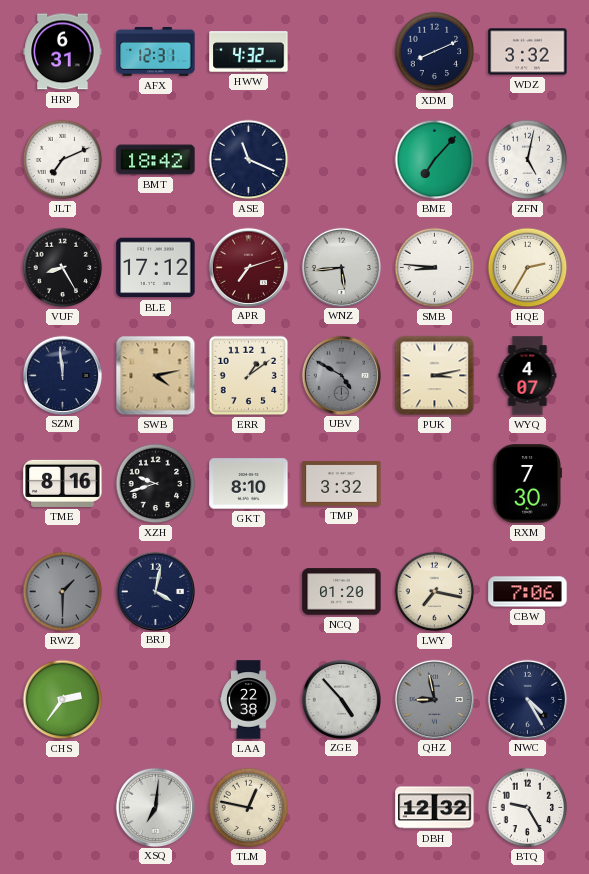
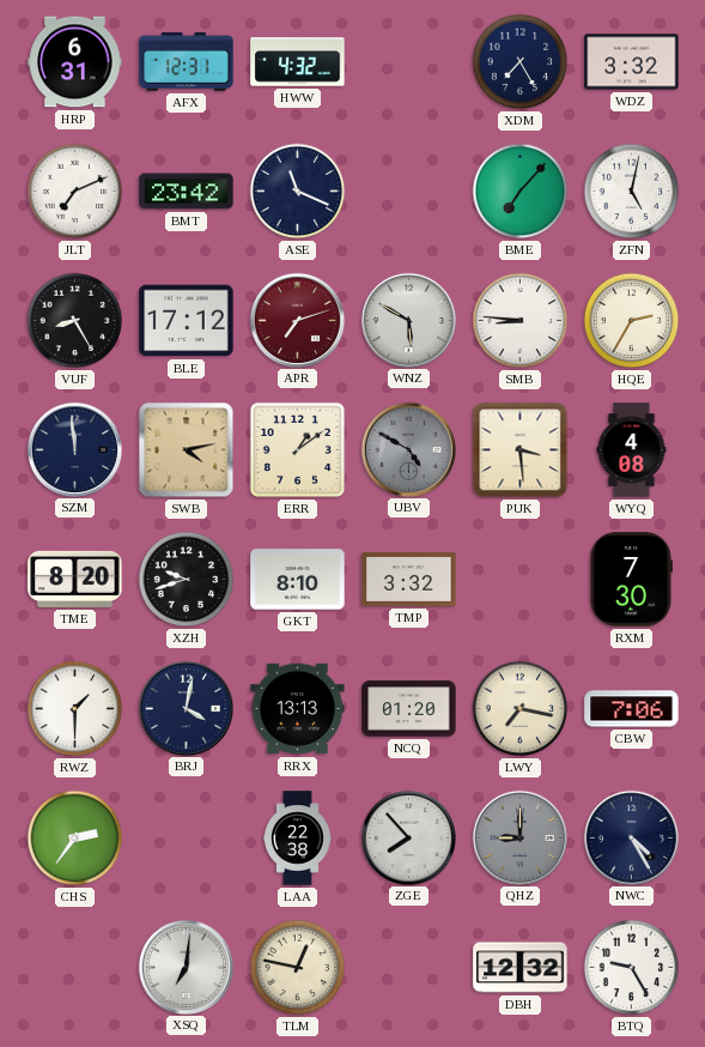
XDM: 8:11 -> 7:25 (521, 62)
BMT: 18:42 -> 23:42 (187, 192)
WNZ: 5:44 -> 5:50 (408, 320)
PUK: 3:13 -> 3:29 (521, 450)
WYQ: 4:07 -> 4:08 (632, 450)
TME: 8:16 -> 8:20 (75, 579)
RWZ dial: grey -> white (75, 709)
RRX: none -> 13:13 (298, 709)
ZGE: 4:53 -> 7:53 (408, 837)
QHZ: 8:58 -> 9:00 (519, 837)
